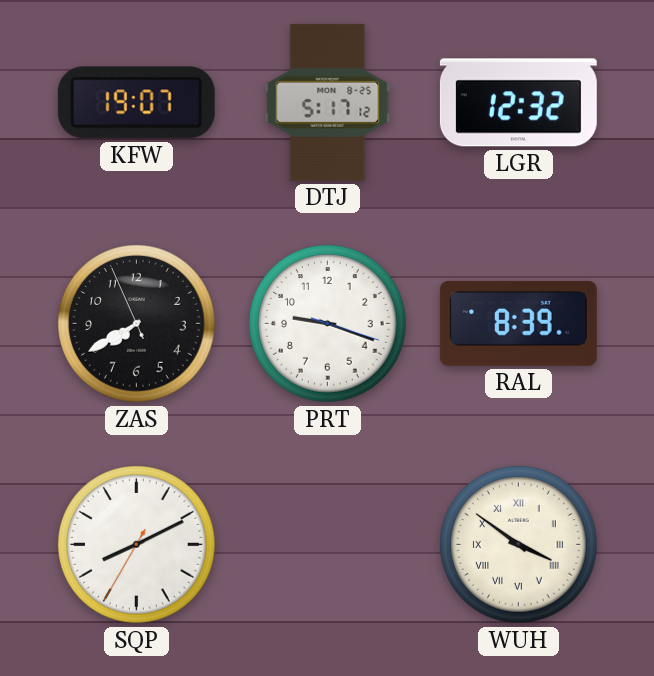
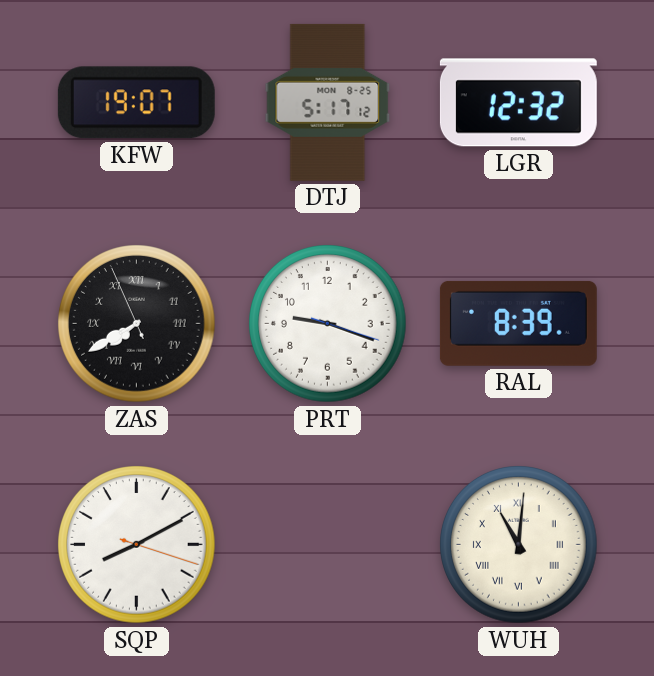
ZAS numerals: Arabic -> Roman (137, 324)
SQP: 8:10:35 -> 8:10:18 (137, 545)
WUH: 3:51 -> 11:01 (519, 545)
